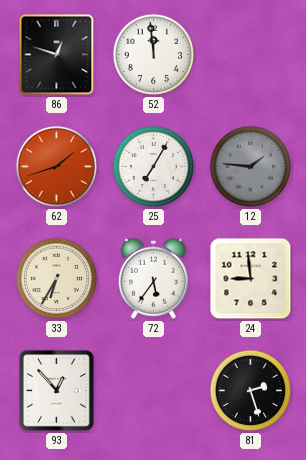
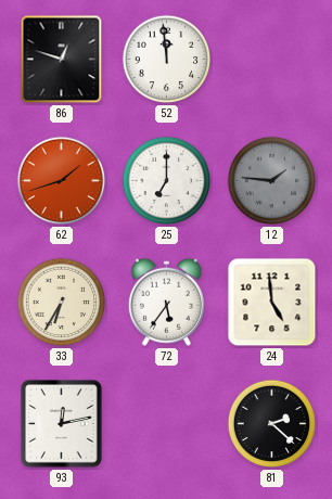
25: 7:05 -> 7:00 (167, 181)
24: 8:59 -> 4:59 (272, 303)
93: 12:53 -> 12:13 (62, 424)
81: 2:27 -> 2:22 (272, 424)
